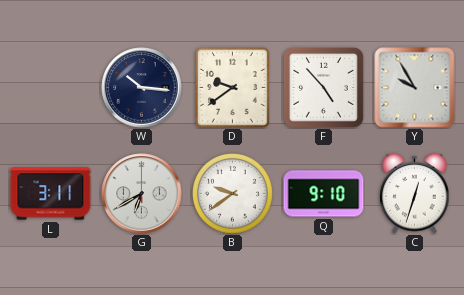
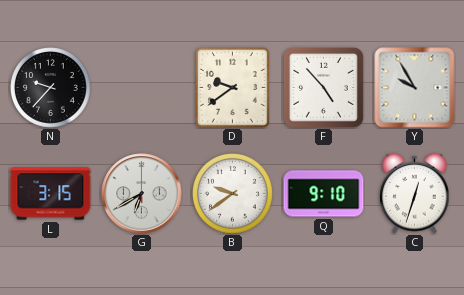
N: none -> 9:37 (51, 88)
W: 10:16 -> none (142, 88)
L: 3:11 -> 3:15 (51, 194)
